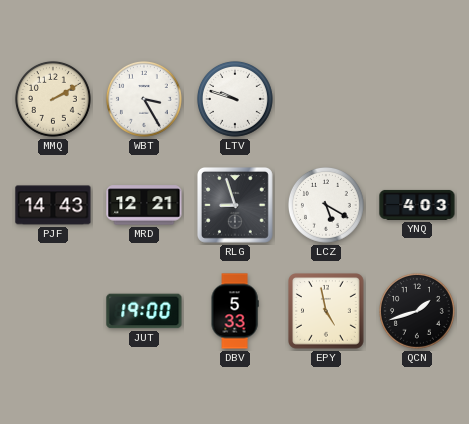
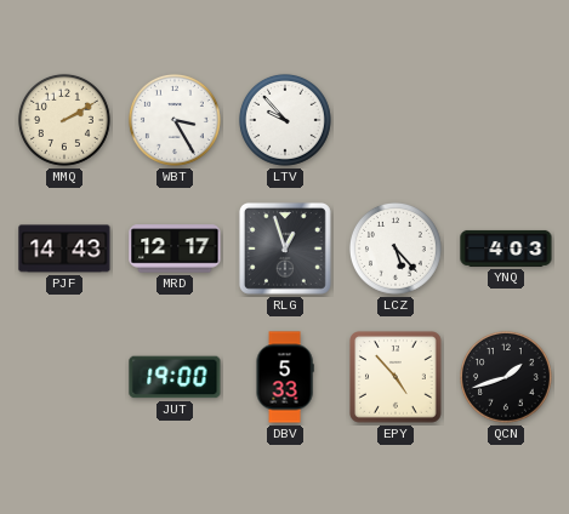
LTV: 9:48 -> 9:53 (285, 120)
MRD: 12:21 -> 12:17 (175, 249)
RLG: 8:57 -> 12:57 (285, 249)
LCZ: 5:20 -> 5:23 (396, 249)
EPY: 4:58 -> 4:53 (397, 378)
